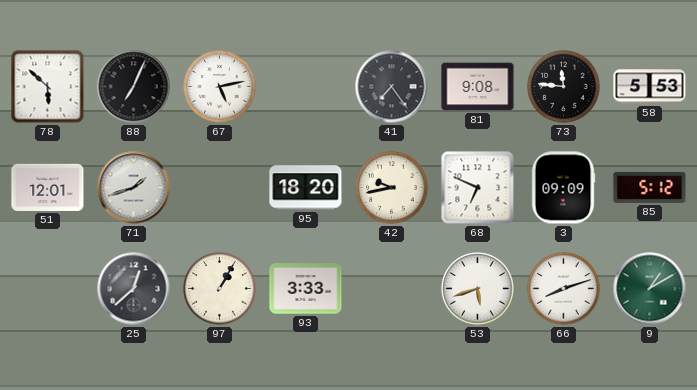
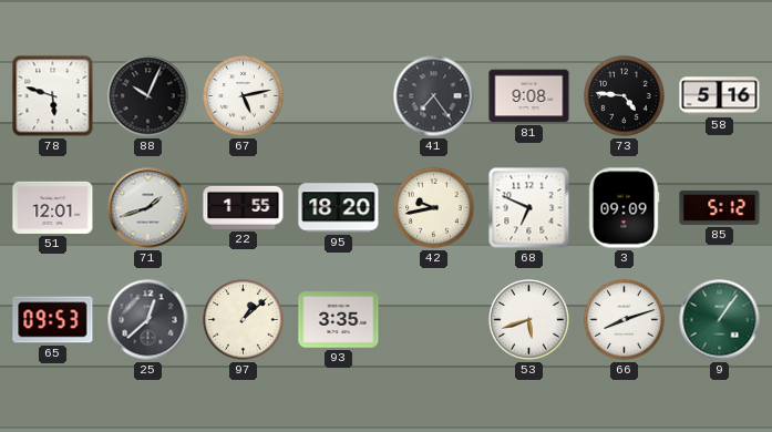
78: 5:52 -> 5:48 (53, 96)
88: 7:04 -> 10:04 (148, 96)
73: 11:46 -> 4:46 (625, 96)
58: 5:53 -> 5:16 (720, 96)
22: none -> 1:55 (244, 207)
65: none -> 09:53 (53, 320)
97: 1:05 -> 1:08 (244, 320)
93: 3:33 -> 3:35 (339, 320)
9: 1:10 -> 1:06 (720, 320)
